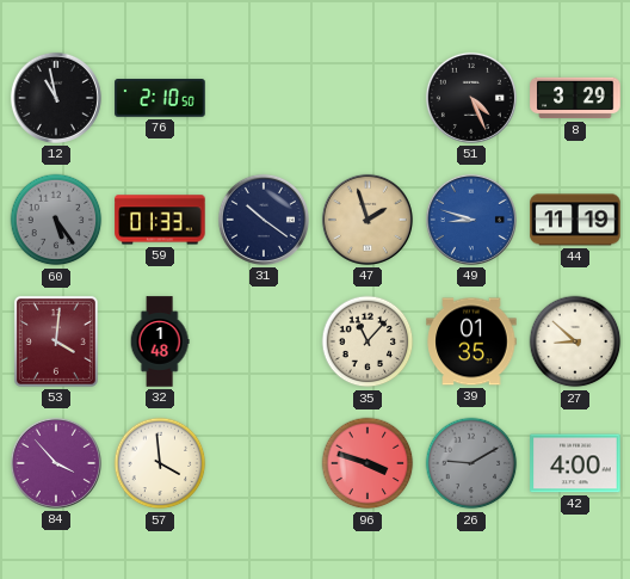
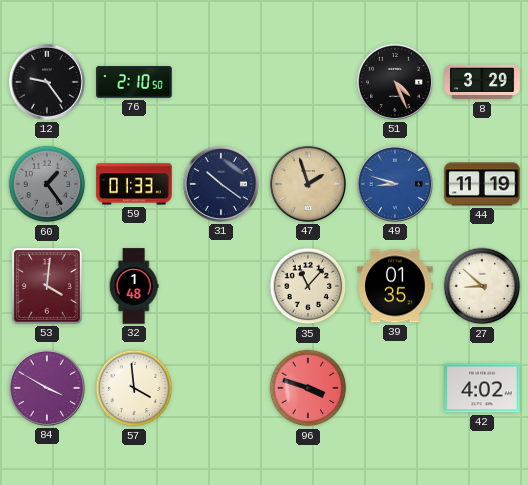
12: 10:58 -> 9:24 (47, 82)
60: 5:24 -> 1:24 (47, 184)
84: 3:53 -> 3:50 (47, 388)
26: 9:10 -> none (471, 463)
42: 4:00 -> 4:02 (482, 388)
